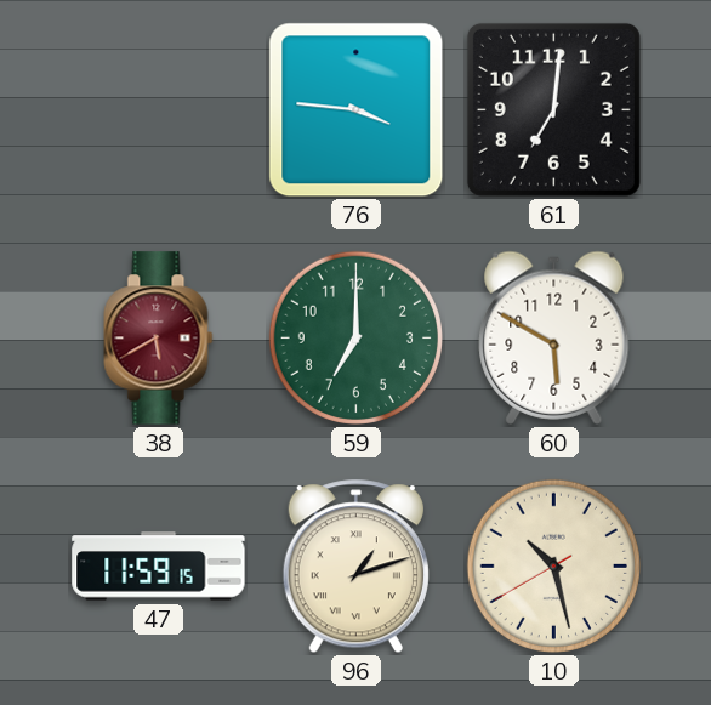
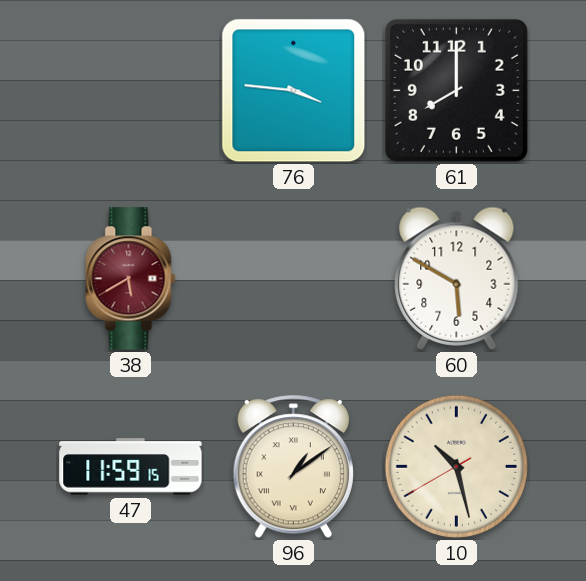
61: 7:01 -> 8:00 (456, 90)
59: 7:00 -> none (355, 337)
96: 1:12 -> 1:09 (293, 467)
